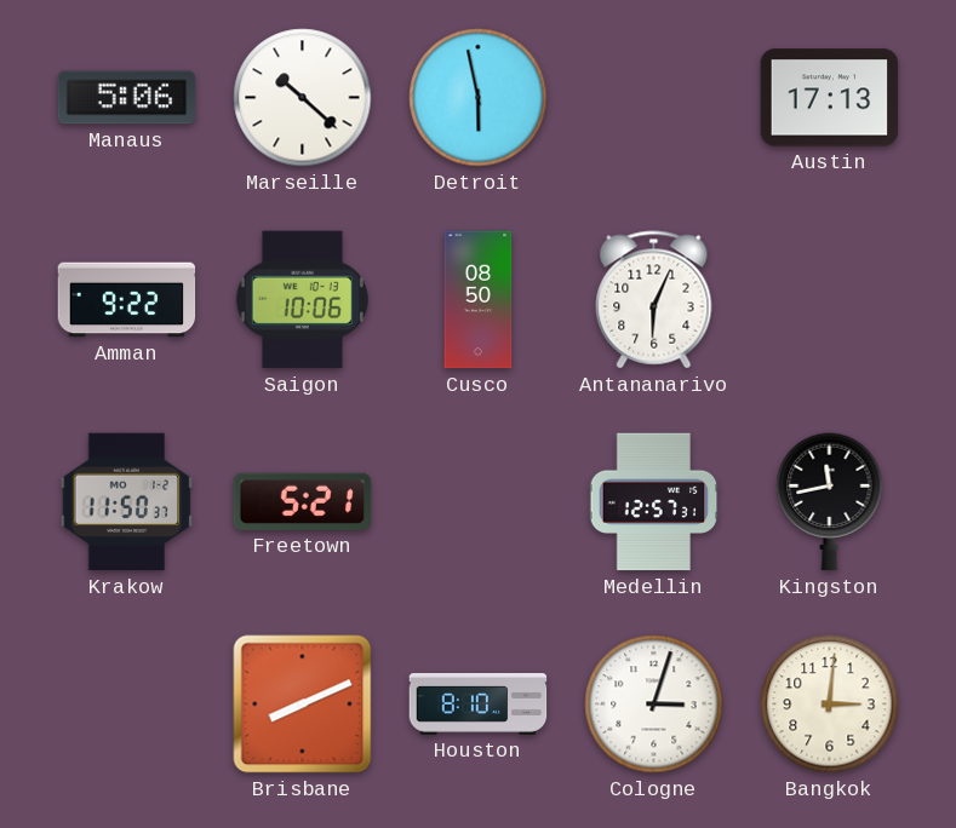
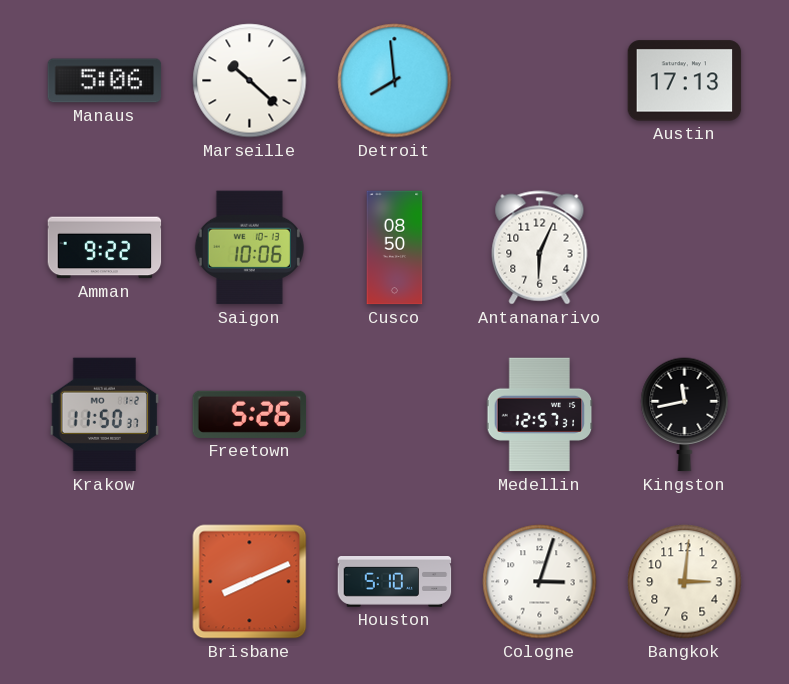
Detroit: 5:58 -> 7:59 (395, 81)
Freetown: 5:21 -> 5:26 (250, 414)
Houston: 8:10 -> 5:10 (395, 582)
